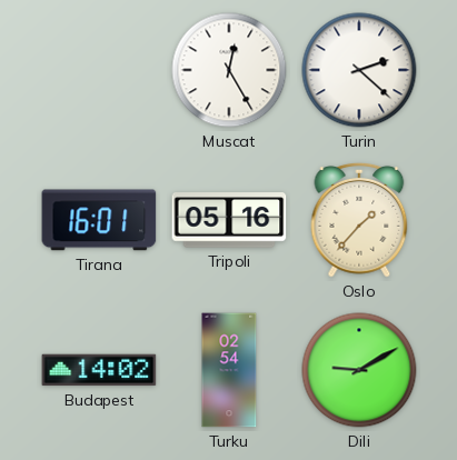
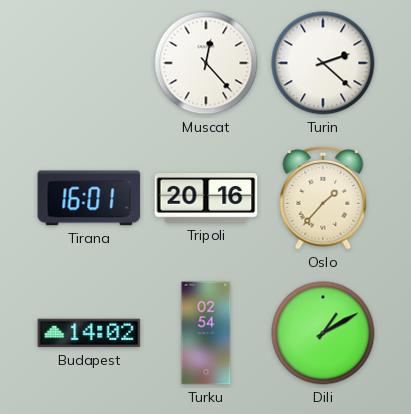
Muscat: 12:25 -> 12:23 (206, 63)
Tripoli: 05:16 -> 20:16 (206, 198)
Dili: 9:10 -> 1:10 (323, 333)
